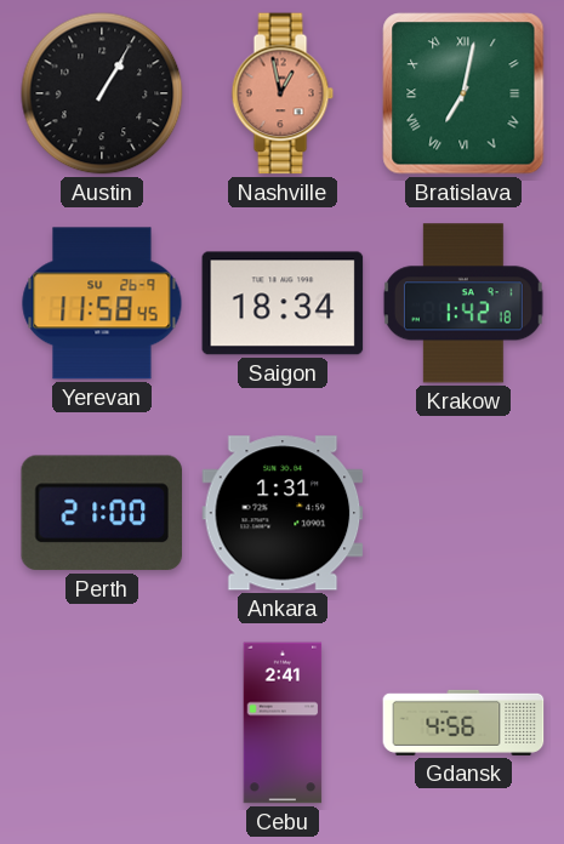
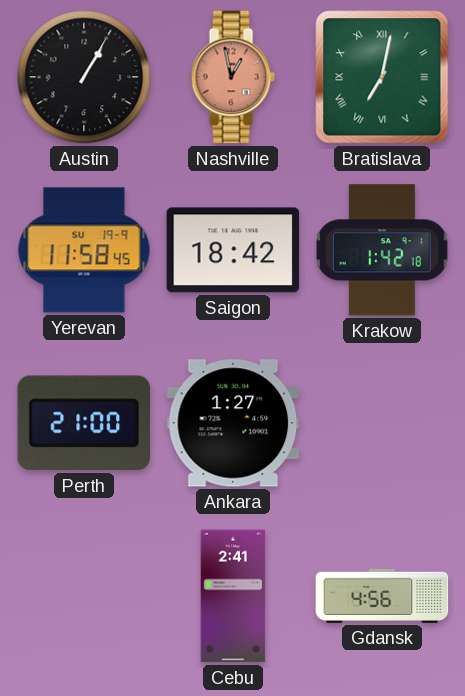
Yerevan date: SU 26-9 -> SU 19-9 (84, 250)
Saigon: 18:34 -> 18:42 (233, 250)
Ankara: 1:31 -> 1:27 (233, 423)
